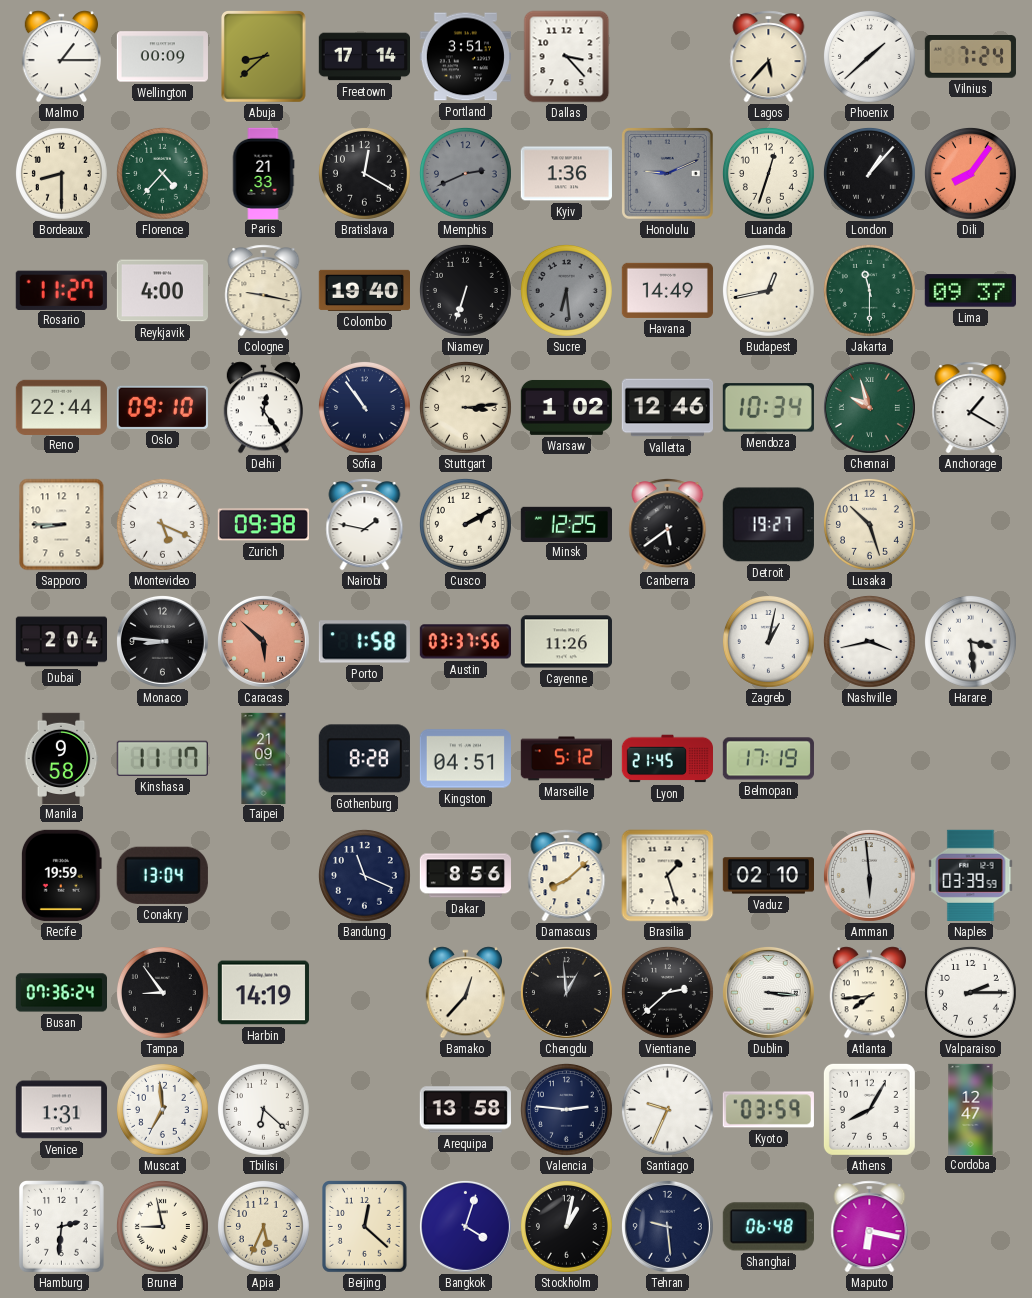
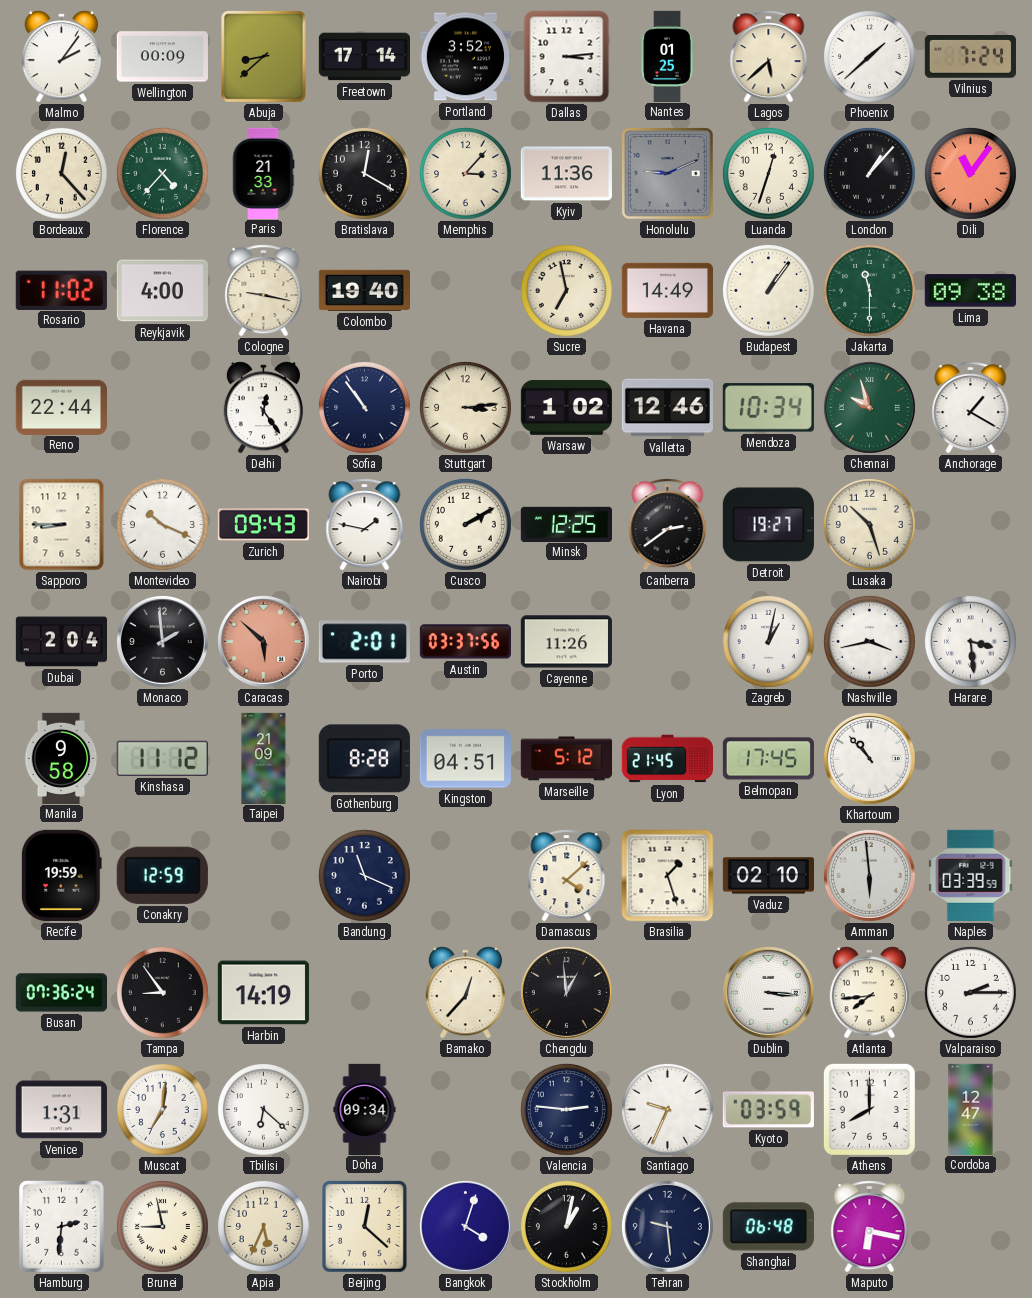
Malmo: 1:15 -> 2:06 (61, 57)
Portland: 3:51 -> 3:52 (465, 57)
Dallas: 3:23 -> 3:14 (567, 57)
Nantes: none -> 01:25 (667, 56)
Lagos: 5:37 -> 5:38 (769, 57)
Bordeaux: 8:30 -> 12:23 (62, 174)
Memphis: 2:41 -> 3:07 (466, 174)
Memphis dial: grey -> cream (466, 174)
Kyiv: 1:36 -> 11:36 (566, 174)
Dili: 8:06 -> 11:06 (971, 174)
Rosario: 11:27 -> 11:02 (61, 290)
Niamey: 6:33 -> none (466, 291)
Sucre: 6:29 -> 6:58 (567, 291)
Sucre dial: grey -> cream (567, 291)
Budapest: 12:43 -> 1:06 (769, 291)
Lima: 09:37 -> 09:38 (970, 291)
Oslo: 09:10 -> none (162, 407)
Montevideo: 5:19 -> 10:19 (163, 525)
Zurich: 09:38 -> 09:43 (263, 525)
Canberra: 5:39 -> 2:39 (668, 525)
Monaco: 8:46 -> 1:59 (162, 641)
Porto: 1:58 -> 2:01 (364, 642)
Kinshasa: 11:17 -> 11:12 (162, 758)
Belmopan: 17:19 -> 17:45 (768, 759)
Khartoum: none -> 10:53 (869, 758)
Conakry: 13:04 -> 12:59 (162, 875)
Dakar: 8:56 -> none (465, 876)
Damascus: 8:08 -> 4:08 (567, 876)
Vientiane: 2:38 -> none (668, 993)
Muscat: 6:59 -> 7:01 (163, 1110)
Doha: none -> 09:34 (365, 1109)
Arequipa: 13:58 -> none (465, 1110)
Athens: 8:05 -> 8:00 (869, 1109)
